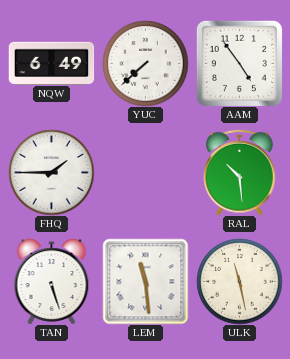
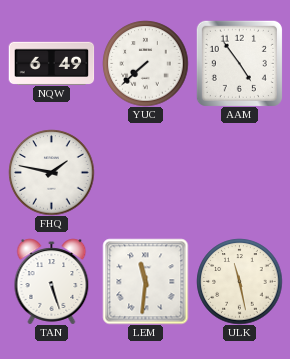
FHQ: 1:45 -> 1:47 (51, 172)
RAL: 10:29 -> none (240, 172)
LEM: 11:29 -> 11:31 (145, 281)
